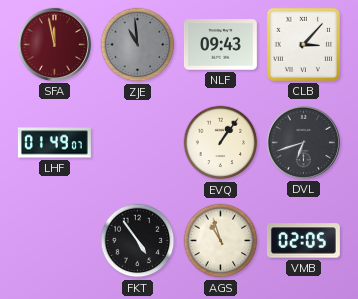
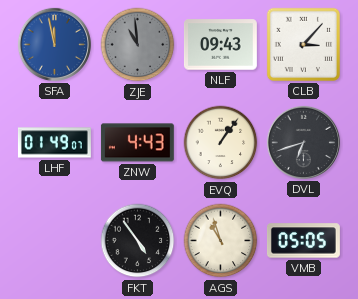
SFA dial: burgundy -> blue (54, 44)
ZNW: none -> 4:43 (137, 143)
VMB: 02:05 -> 05:05 (303, 241)
